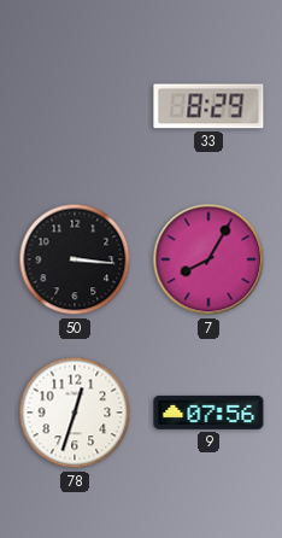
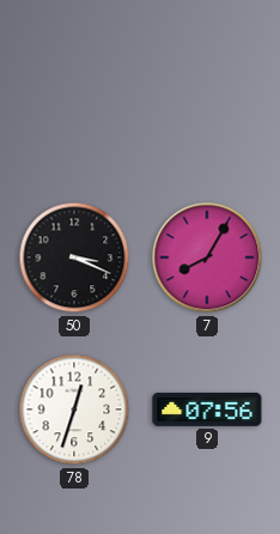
33: 8:29 -> none (208, 106)
50: 3:16 -> 3:19 (74, 257)
